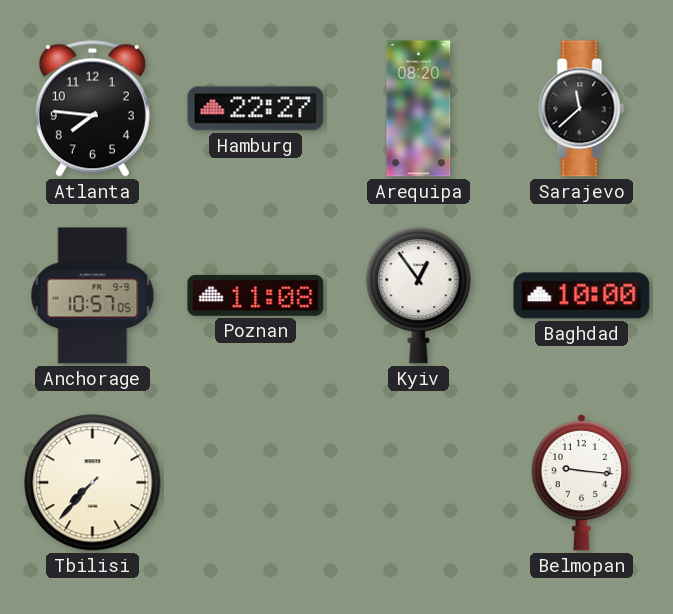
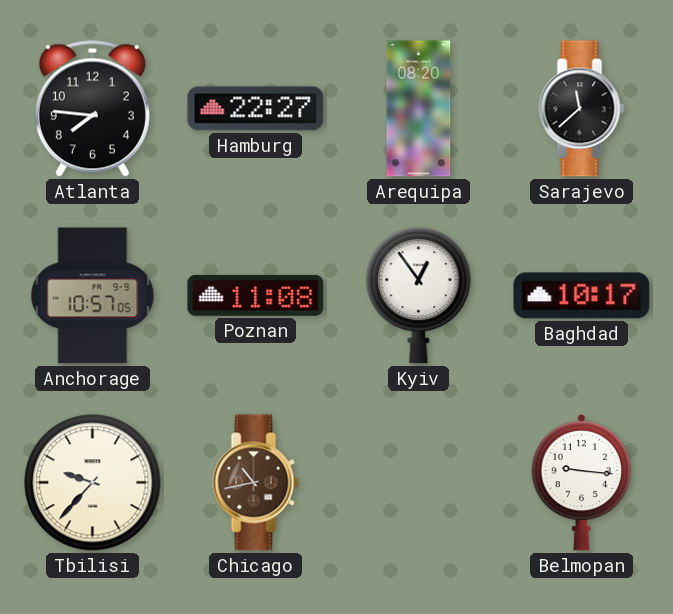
Baghdad: 10:00 -> 10:17 (582, 296)
Tbilisi: 7:37 -> 9:37 (93, 483)
Chicago: none -> 10:43 (256, 483)
